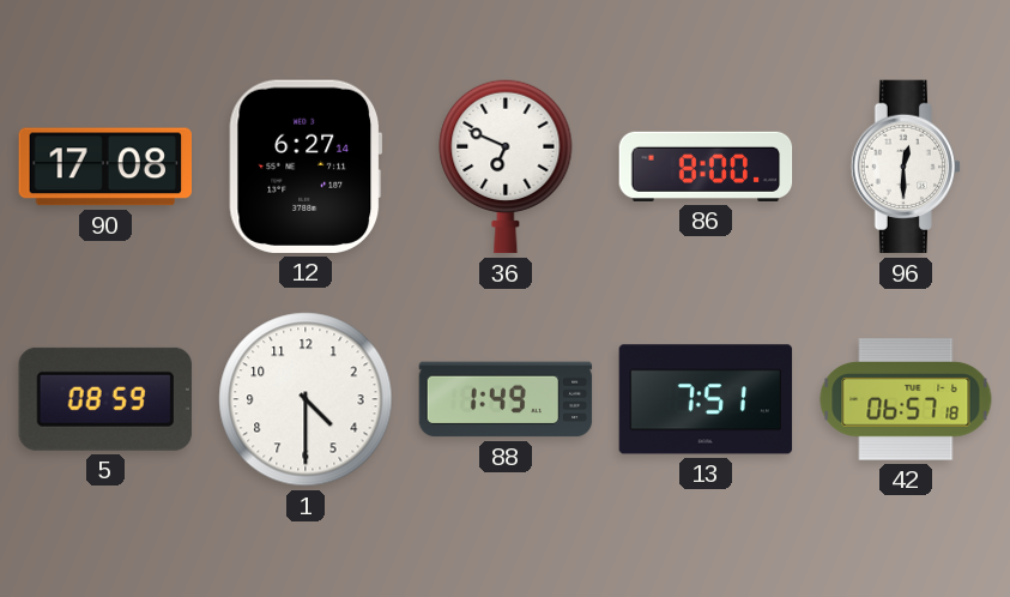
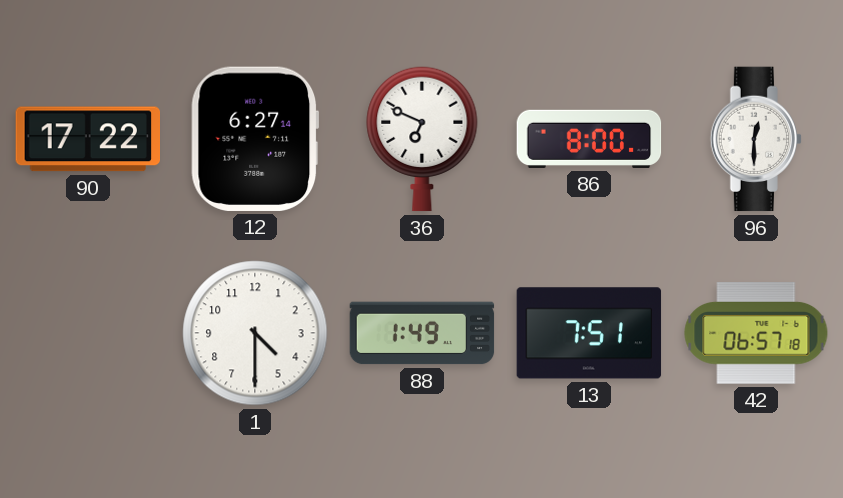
90: 17:08 -> 17:22 (87, 139)
5: 08:59 -> none (105, 399)
